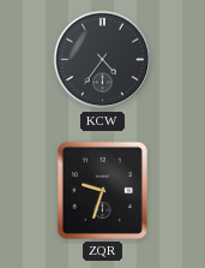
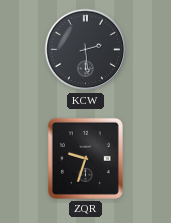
KCW: 4:36 -> 2:29 (86, 50)
